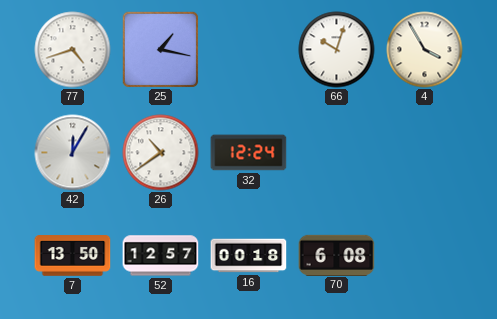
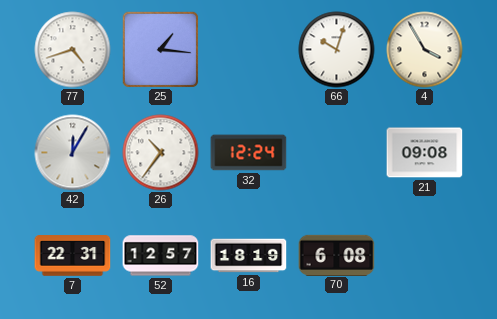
25: 1:17 -> 1:16 (160, 50)
26: 10:39 -> 10:36 (161, 153)
21: none -> 09:08 (425, 153)
7: 13:50 -> 22:31 (73, 256)
16: 00:18 -> 18:19 (249, 256)
